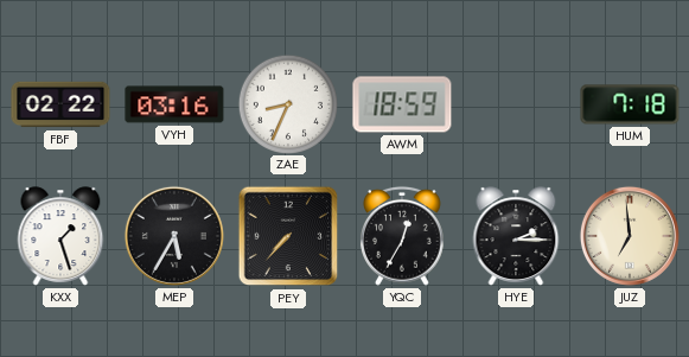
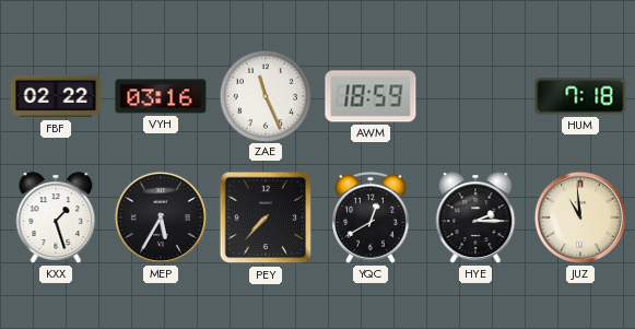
ZAE: 8:34 -> 11:26 (264, 95)
YQC: 12:35 -> 12:40 (372, 218)
JUZ: 6:59 -> 10:59 (580, 218)
